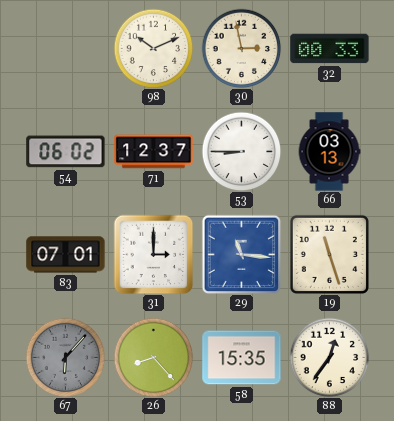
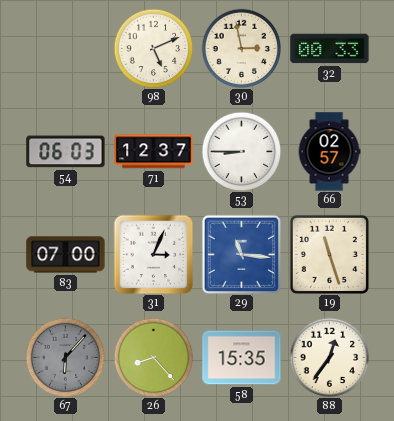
98: 10:11 -> 5:11 (153, 48)
54: 06:02 -> 06:03 (66, 152)
66: 03:13 -> 02:57 (329, 152)
83: 07:01 -> 07:00 (66, 255)
31: 3:00 -> 3:04 (153, 254)
